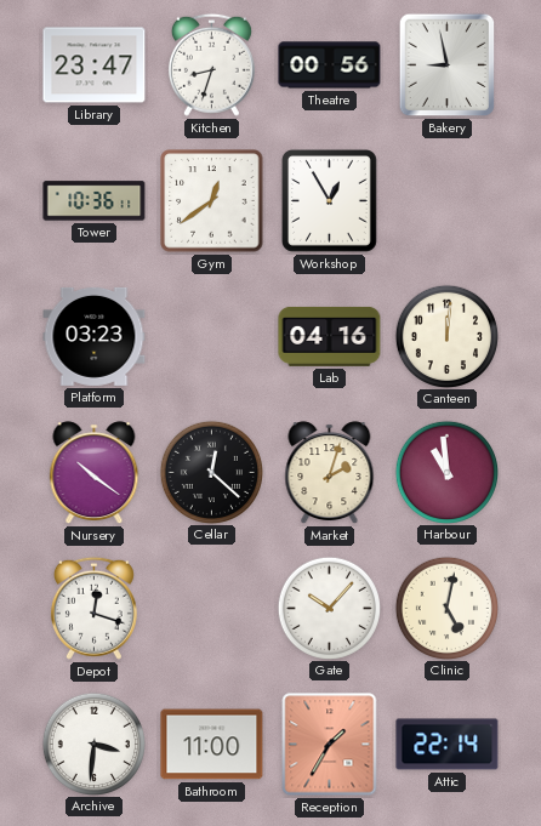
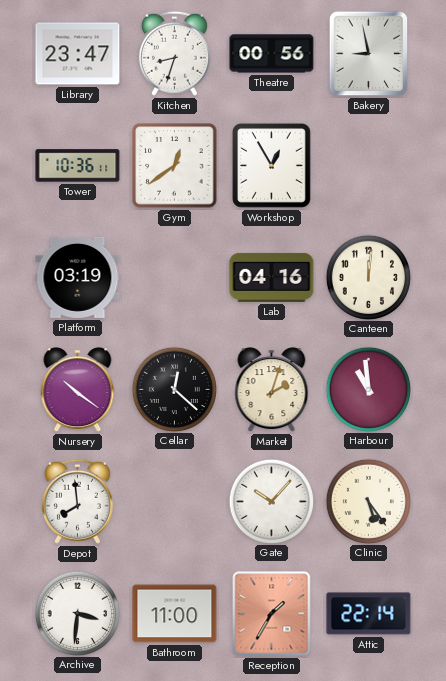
Platform: 03:23 -> 03:19 (78, 277)
Depot: 12:18 -> 7:59 (77, 501)
Clinic: 5:02 -> 5:24 (368, 501)
